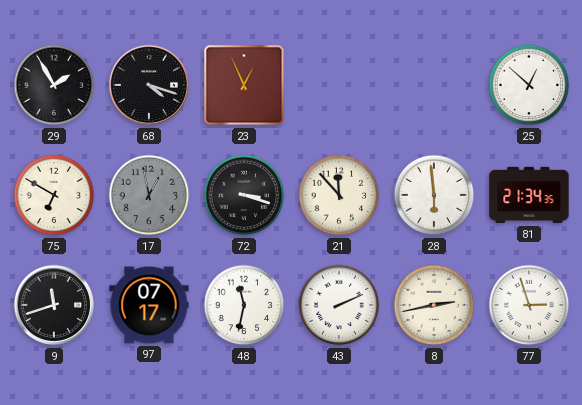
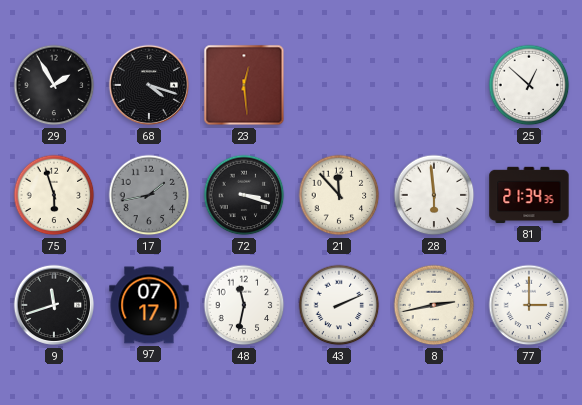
23: 12:56 -> 12:29 (244, 85)
75: 6:50 -> 5:57 (54, 195)
17: 12:58 -> 1:43 (149, 195)
77: 2:57 -> 3:00 (529, 305)
